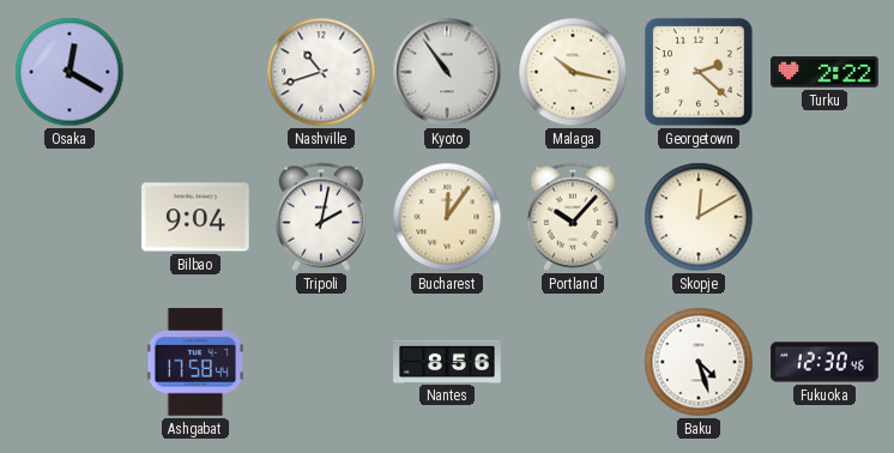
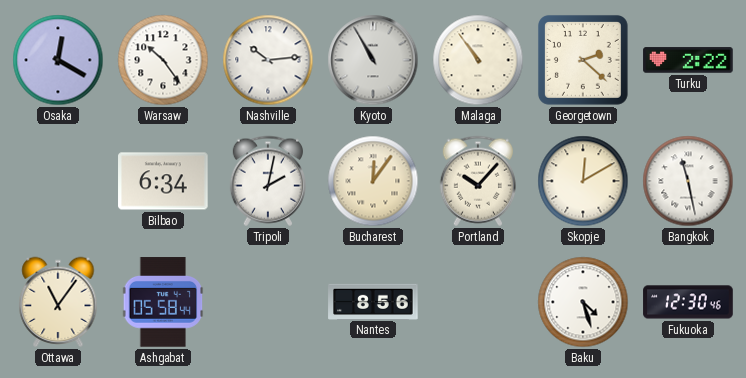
Warsaw: none -> 10:24 (163, 60)
Nashville: 10:42 -> 10:14 (268, 60)
Kyoto: 10:54 -> 10:55 (373, 60)
Malaga: 10:17 -> 10:54 (478, 60)
Bilbao: 9:04 -> 6:34 (163, 181)
Bangkok: none -> 11:28 (688, 181)
Ottawa: none -> 11:06 (58, 302)
Ashgabat: 17:58 -> 05:58 (163, 302)
